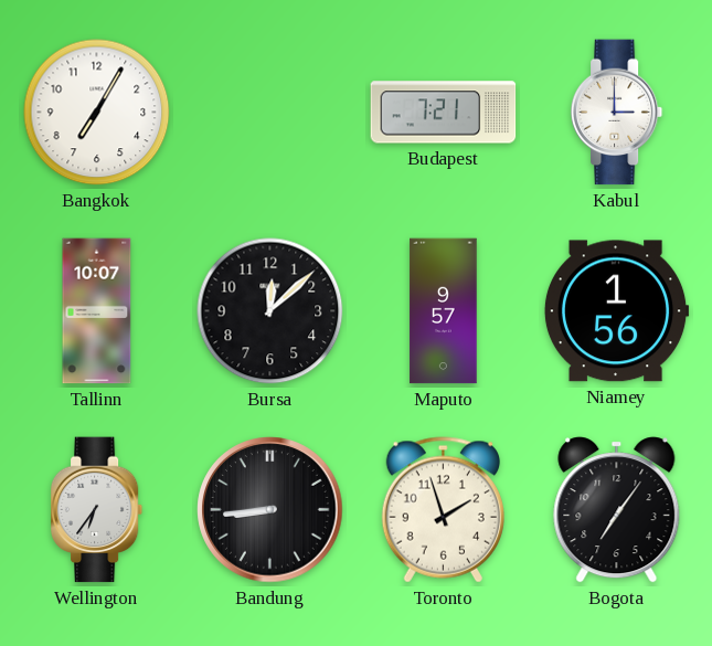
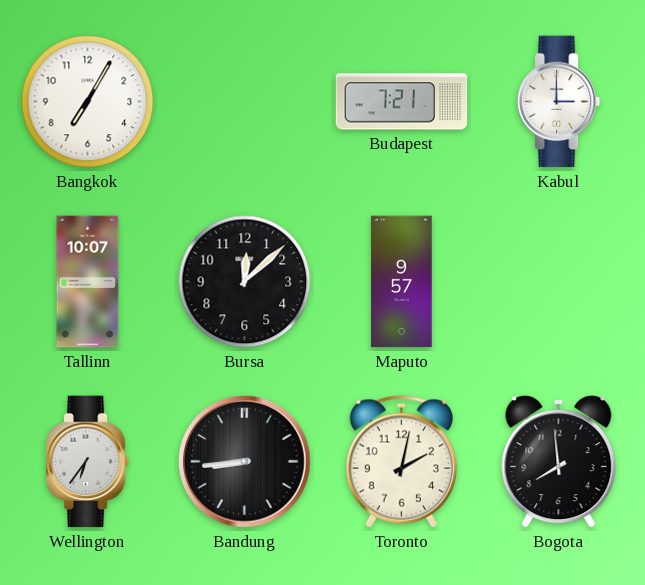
Niamey: 1:56 -> none (616, 311)
Toronto: 1:57 -> 2:02 (401, 462)
Bogota: 7:06 -> 7:59 (559, 462)
